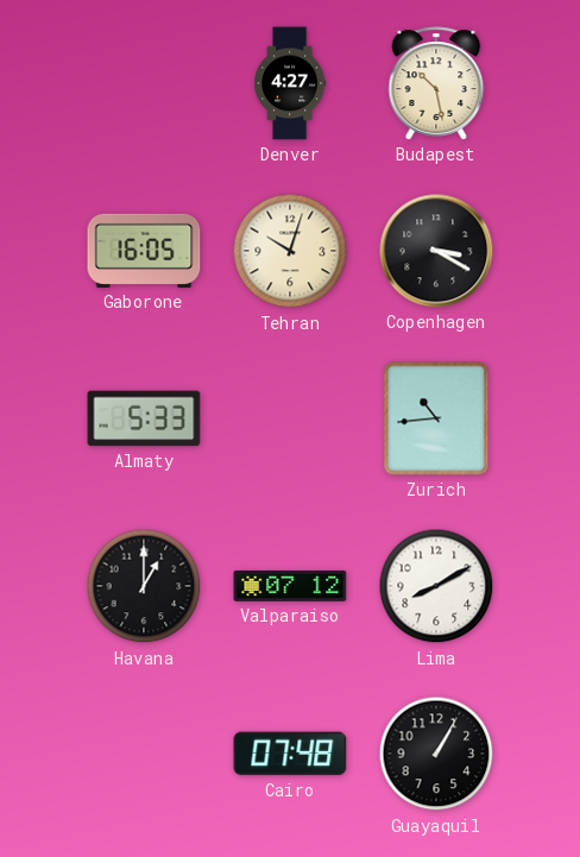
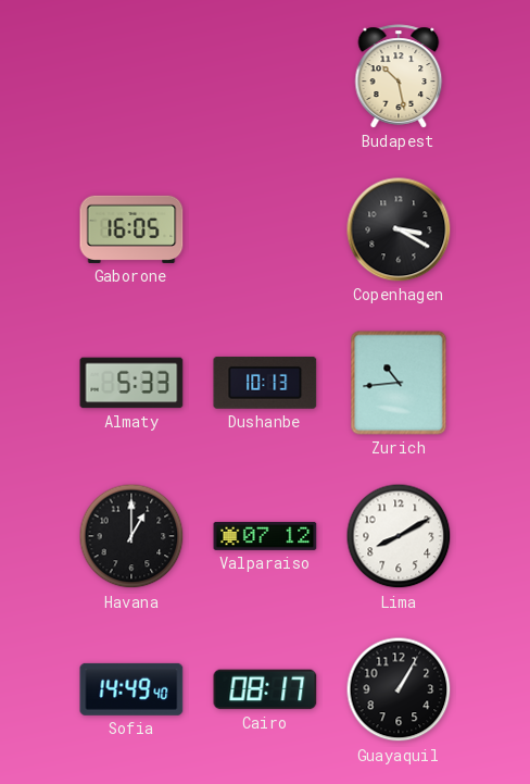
Denver: 4:27 -> none (290, 83)
Tehran: 10:03 -> none (290, 251)
Dushanbe: none -> 10:13 (265, 383)
Sofia: none -> 14:49 (131, 689)
Cairo: 07:48 -> 08:17 (265, 689)
